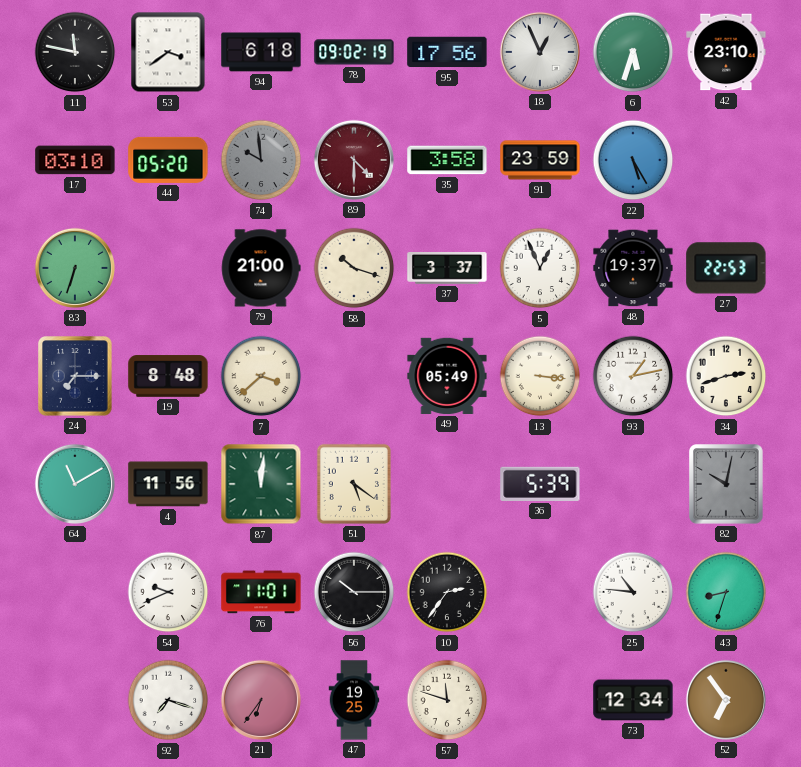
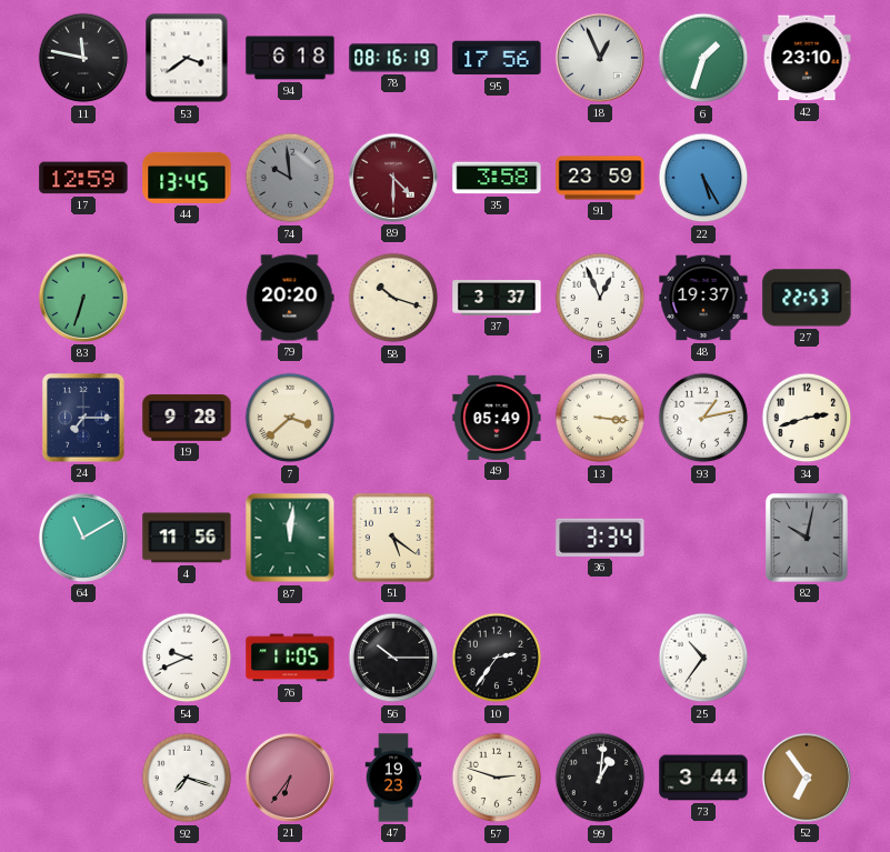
78: 09:02 -> 08:16 (393, 58)
6: 5:33 -> 1:33 (703, 58)
17: 03:10 -> 12:59 (83, 178)
44: 05:20 -> 13:45 (187, 178)
79: 21:00 -> 20:20 (290, 298)
19: 8:48 -> 9:28 (187, 418)
36: 5:39 -> 3:34 (600, 538)
76: 11:01 -> 11:05 (290, 658)
25: 10:46 -> 10:36 (703, 658)
43: 8:33 -> none (726, 592)
47: 19:25 -> 19:23 (393, 778)
57: 11:48 -> 2:48 (497, 778)
99: none -> 1:01 (600, 778)
73: 12:34 -> 3:44 (703, 778)
